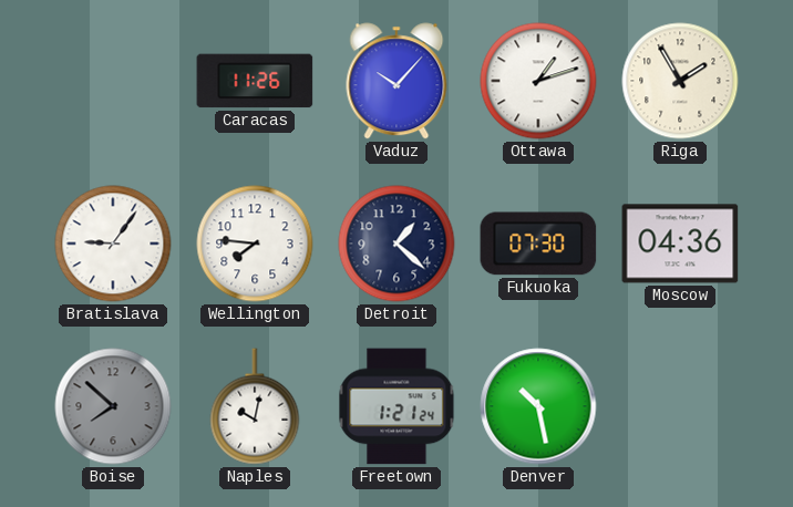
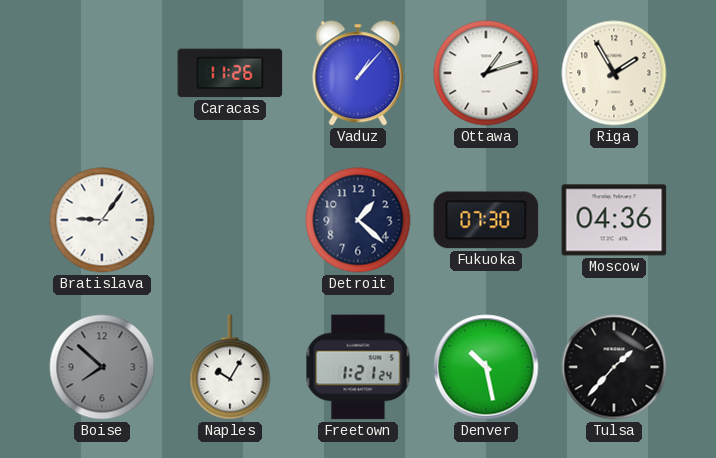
Vaduz: 10:07 -> 1:07 (358, 73)
Wellington: 7:46 -> none (255, 244)
Naples: 10:02 -> 10:05 (230, 367)
Tulsa: none -> 1:37 (614, 367)
